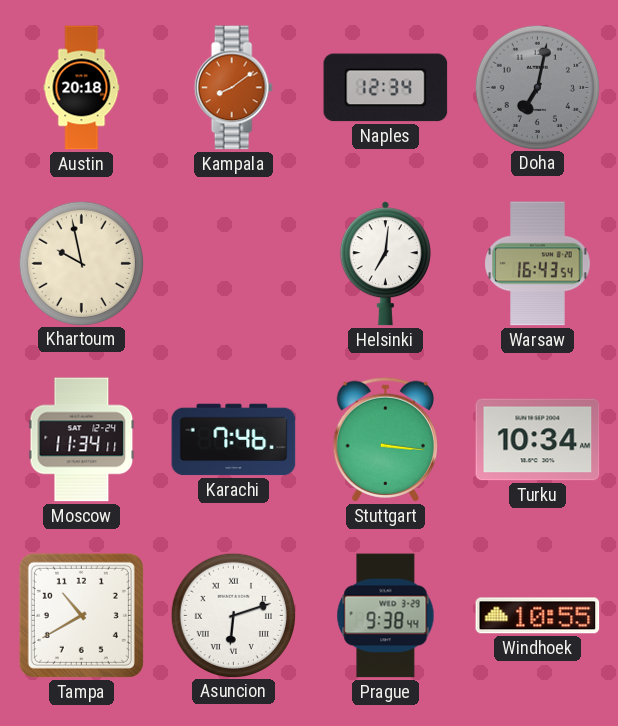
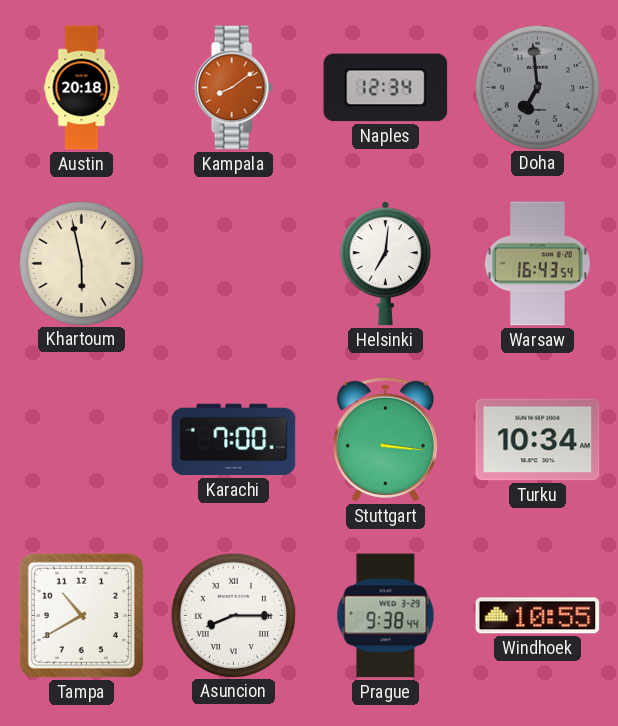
Doha: 7:02 -> 6:59 (537, 87)
Khartoum: 9:58 -> 5:58 (81, 263)
Moscow: 11:34 -> none (82, 440)
Karachi: 7:46 -> 7:00 (234, 440)
Asuncion: 6:12 -> 8:15 (233, 615)
